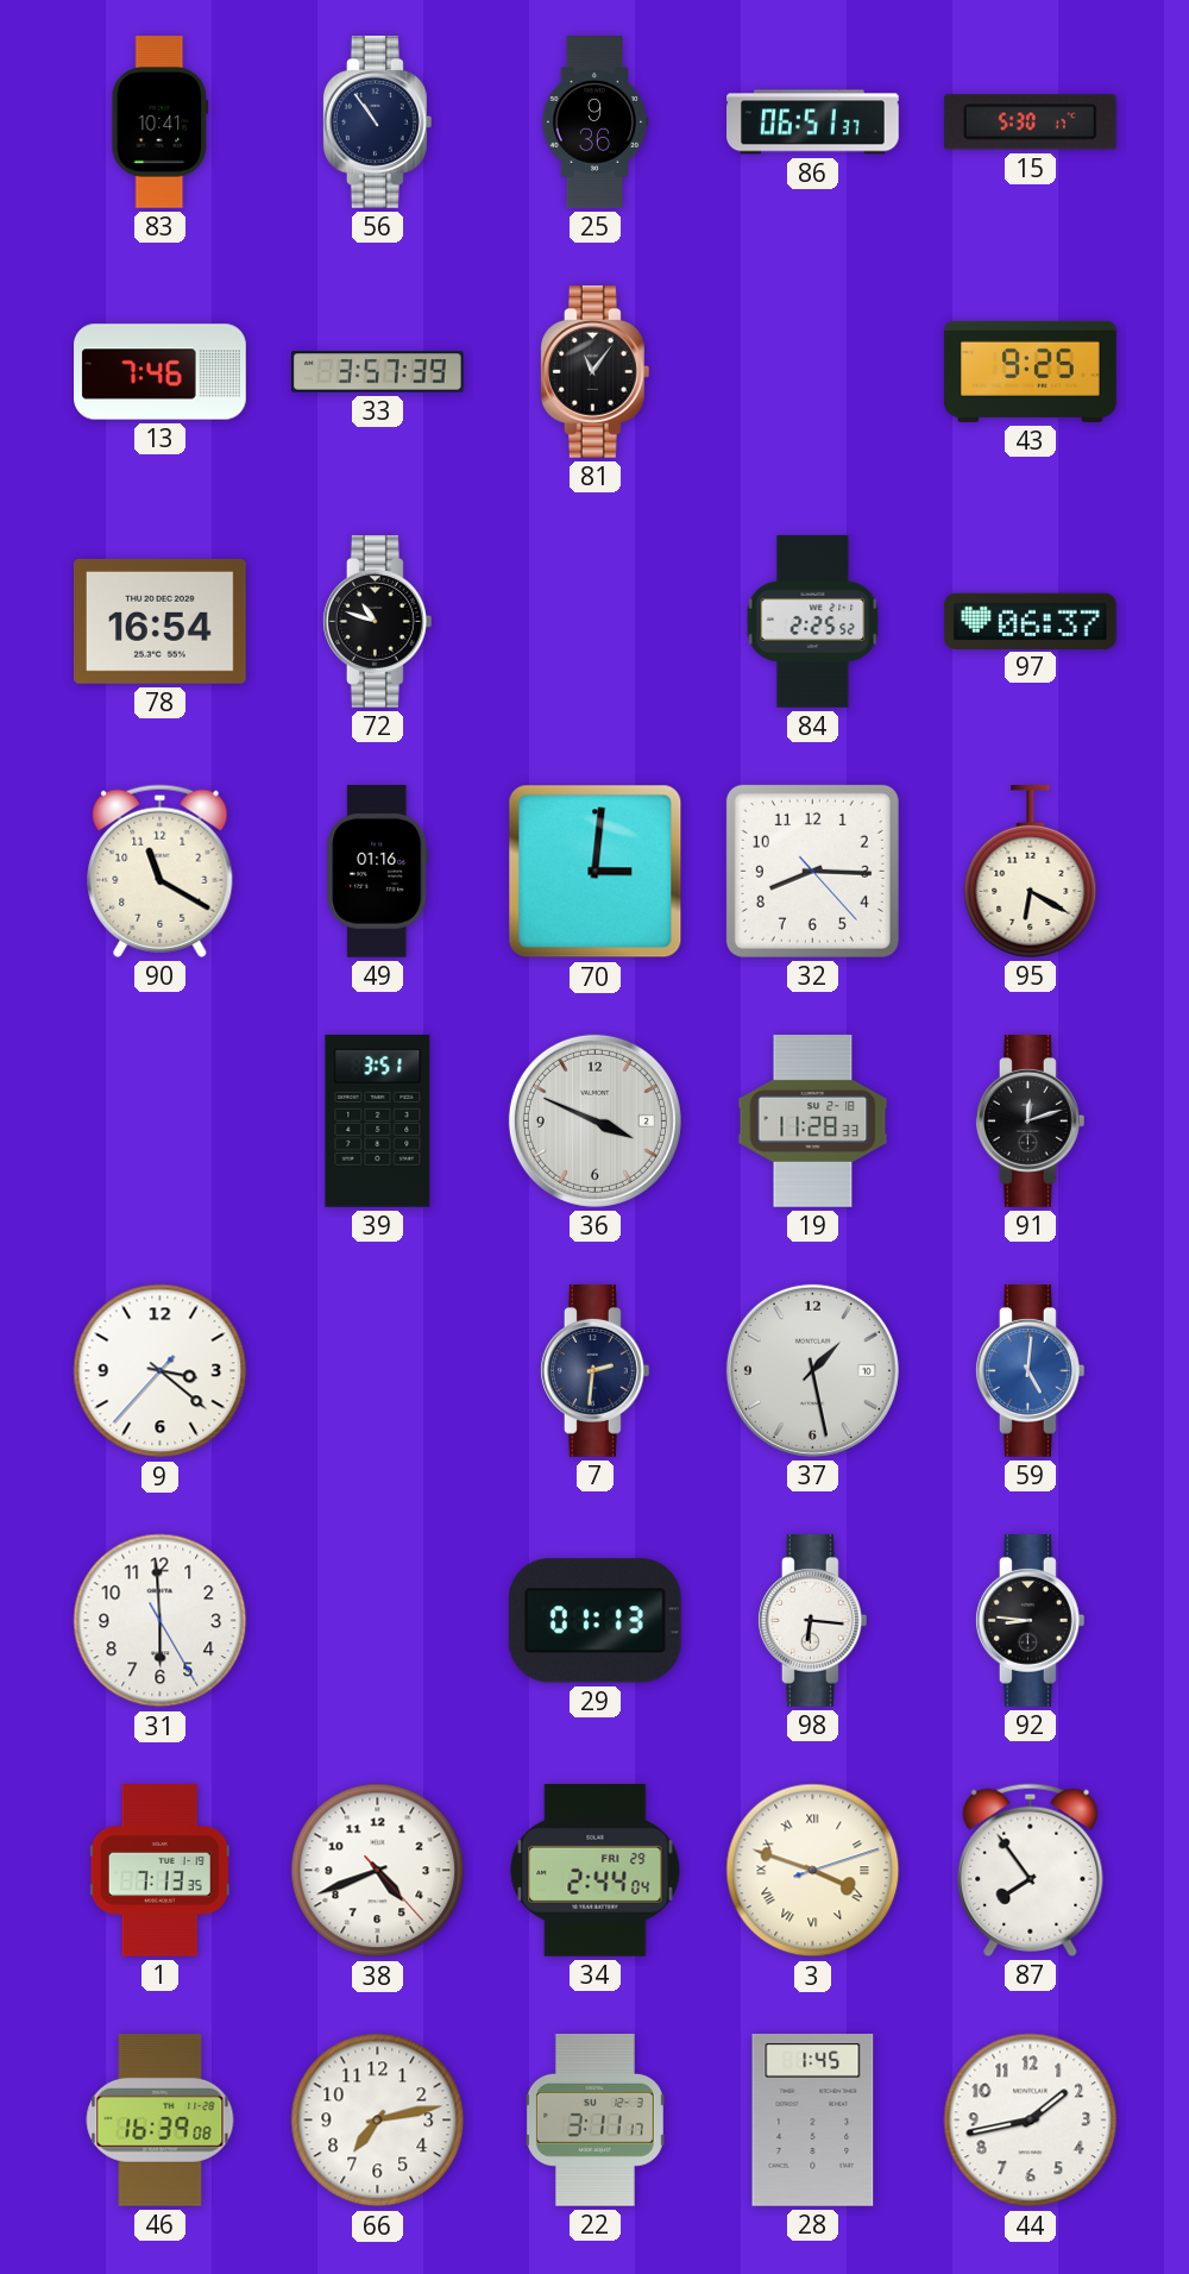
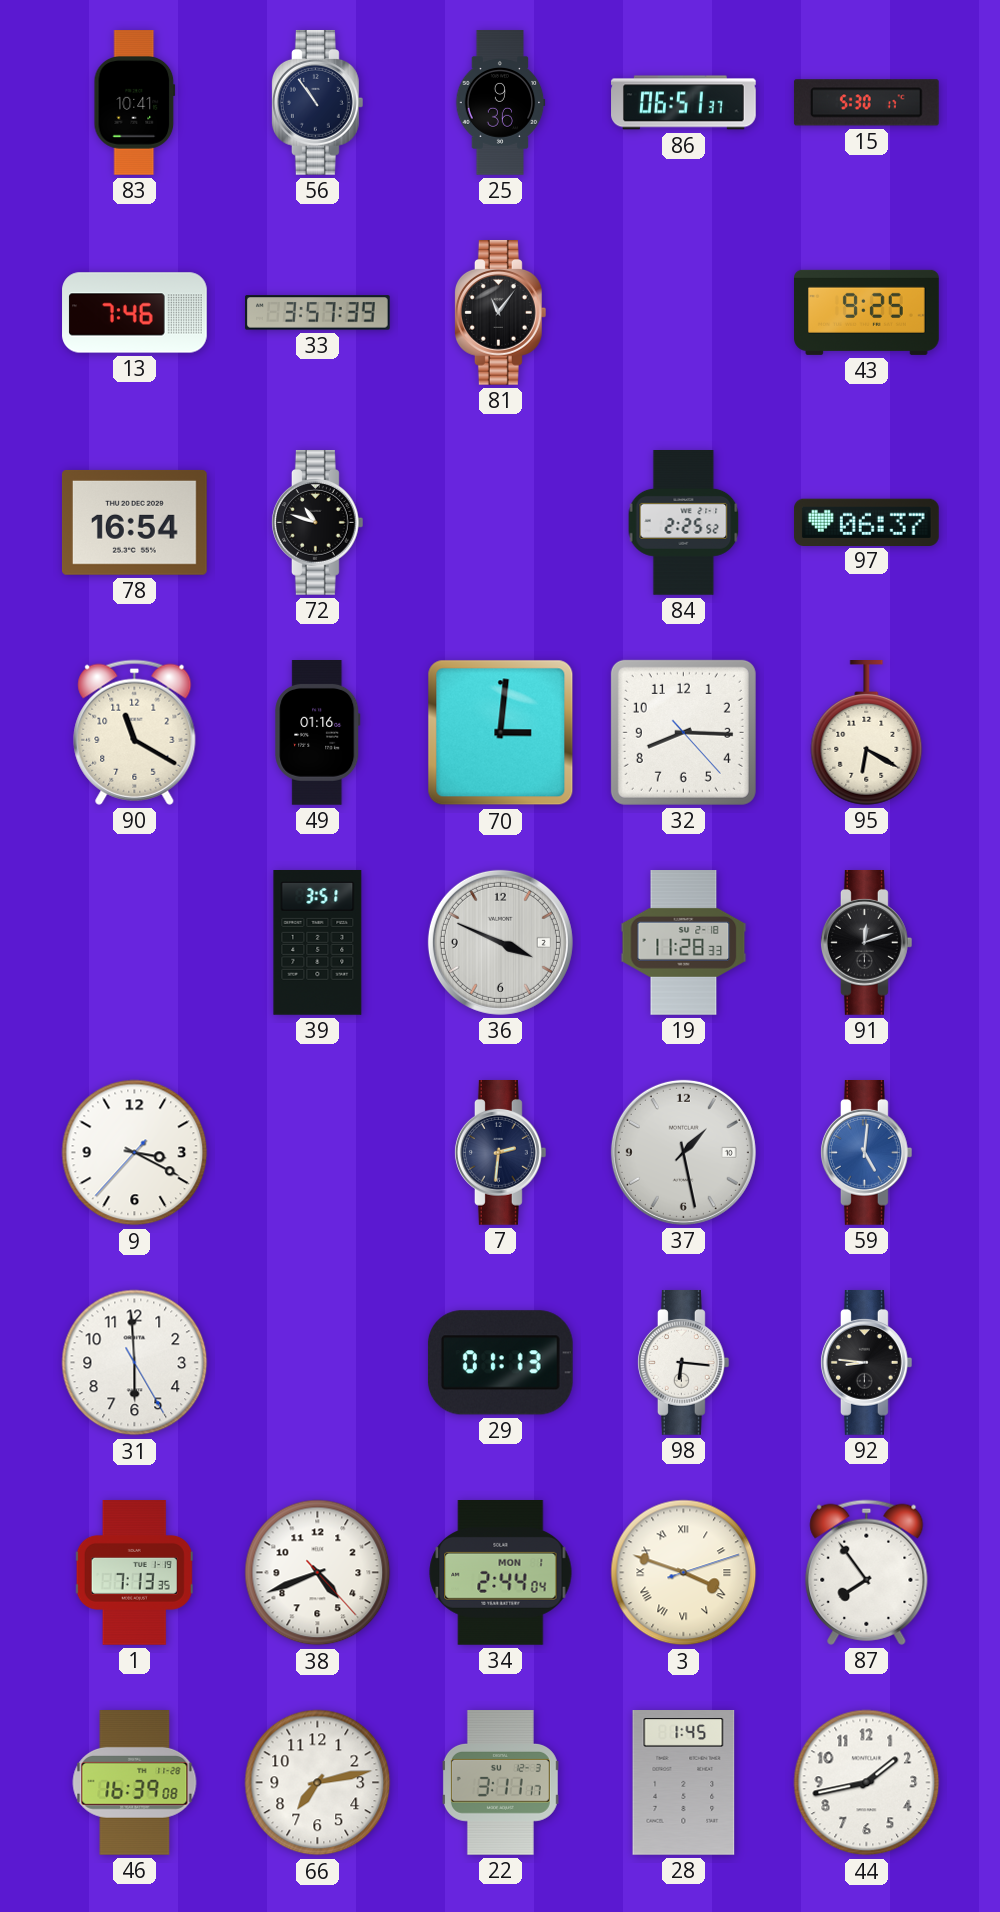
9: 3:21 -> 3:19 (135, 1153)
34 date: FRI 29 -> MON 1 (501, 1573)
